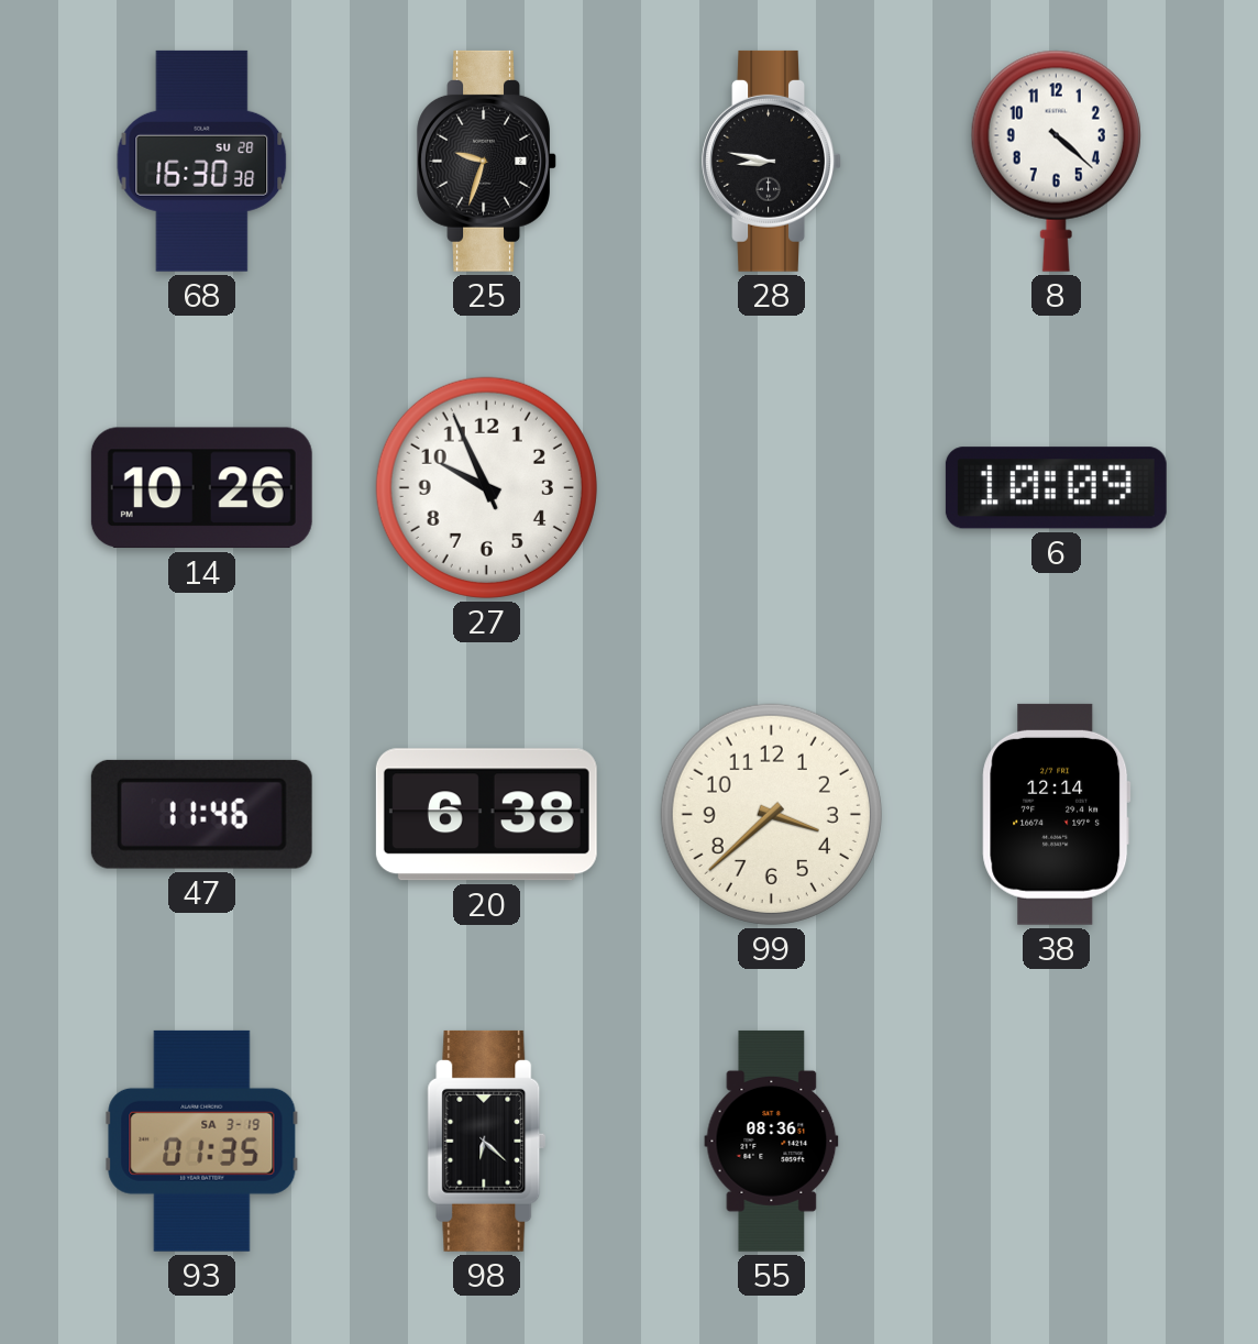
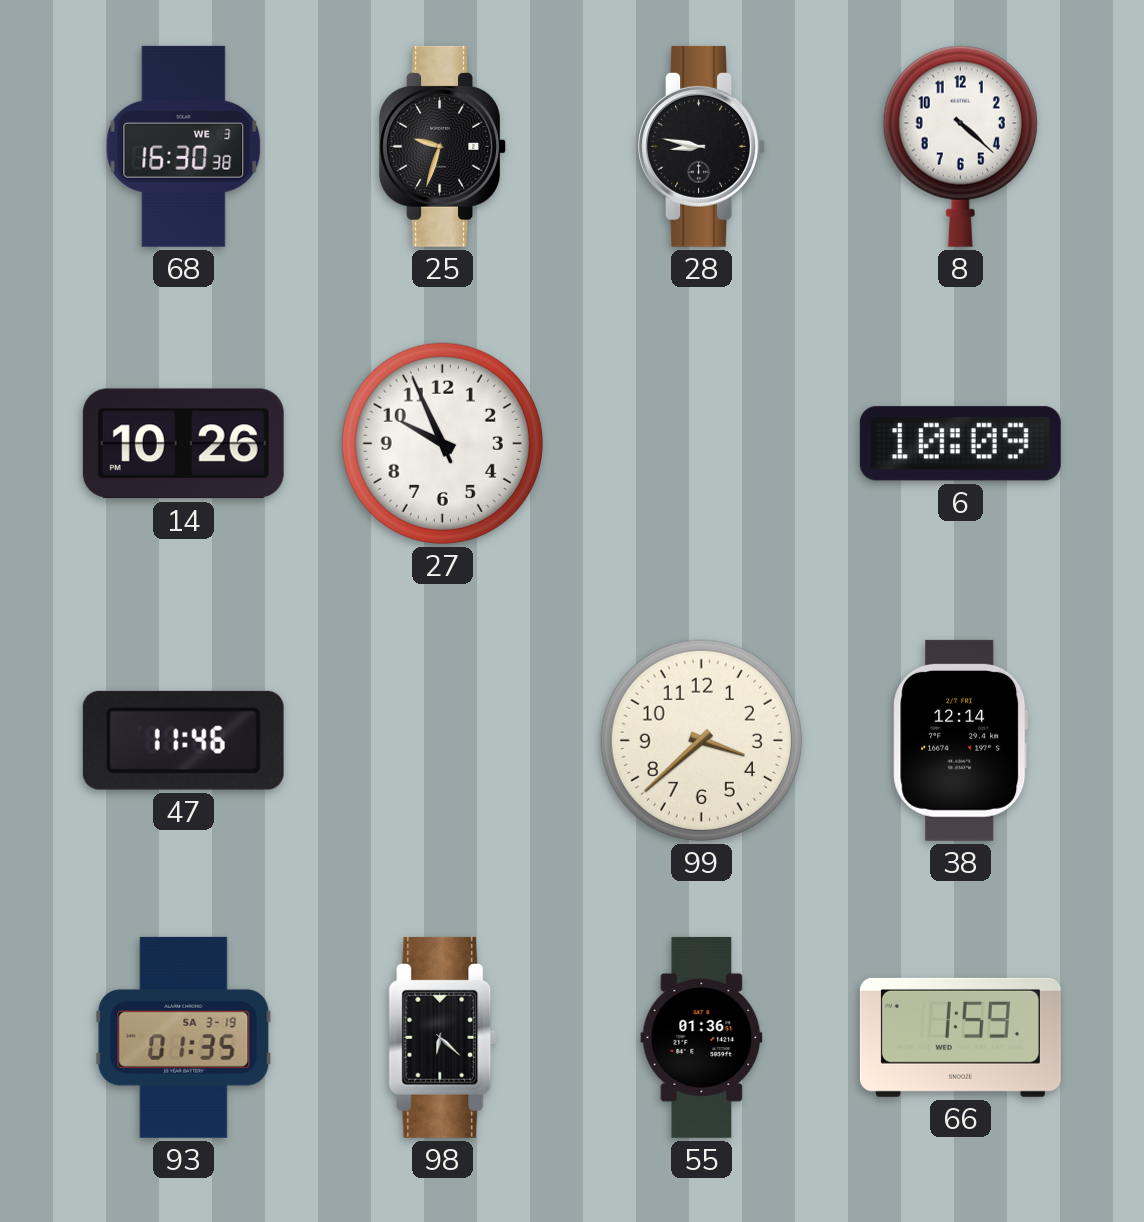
68 date: SU 28 -> WE 3 (184, 146)
20: 6:38 -> none (486, 815)
55: 08:36 -> 01:36 (702, 1037)
66: none -> 1:59 (960, 1037)
